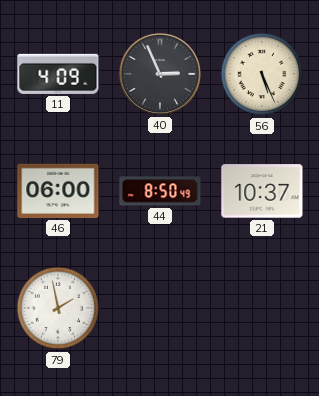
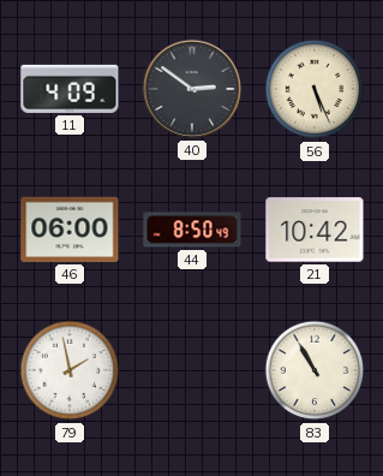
40: 2:56 -> 2:51 (192, 89)
21: 10:37 -> 10:42 (315, 230)
83: none -> 10:55 (315, 370)
